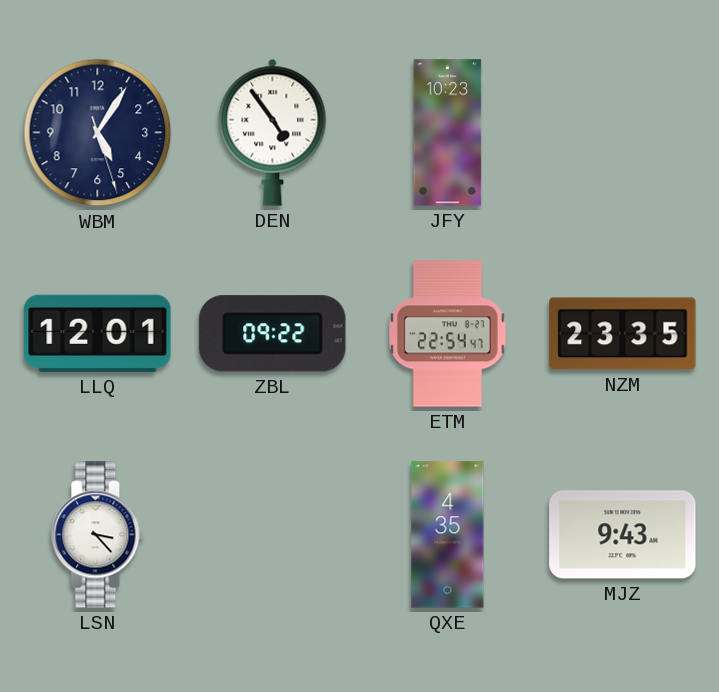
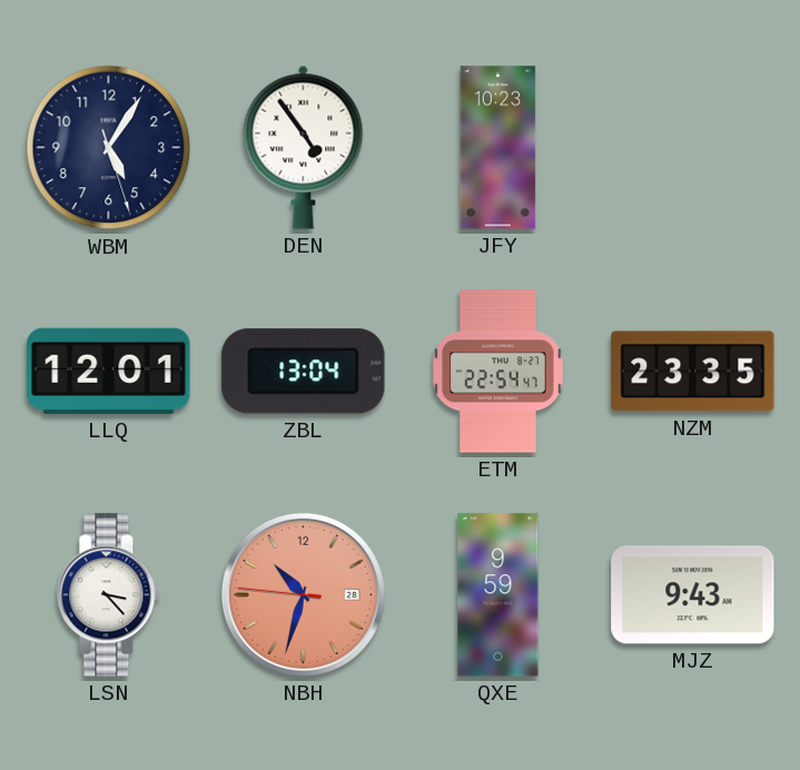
ZBL: 09:22 -> 13:04 (304, 372)
NBH: none -> 10:32 (303, 594)
QXE: 4:35 -> 9:59 (498, 595)
